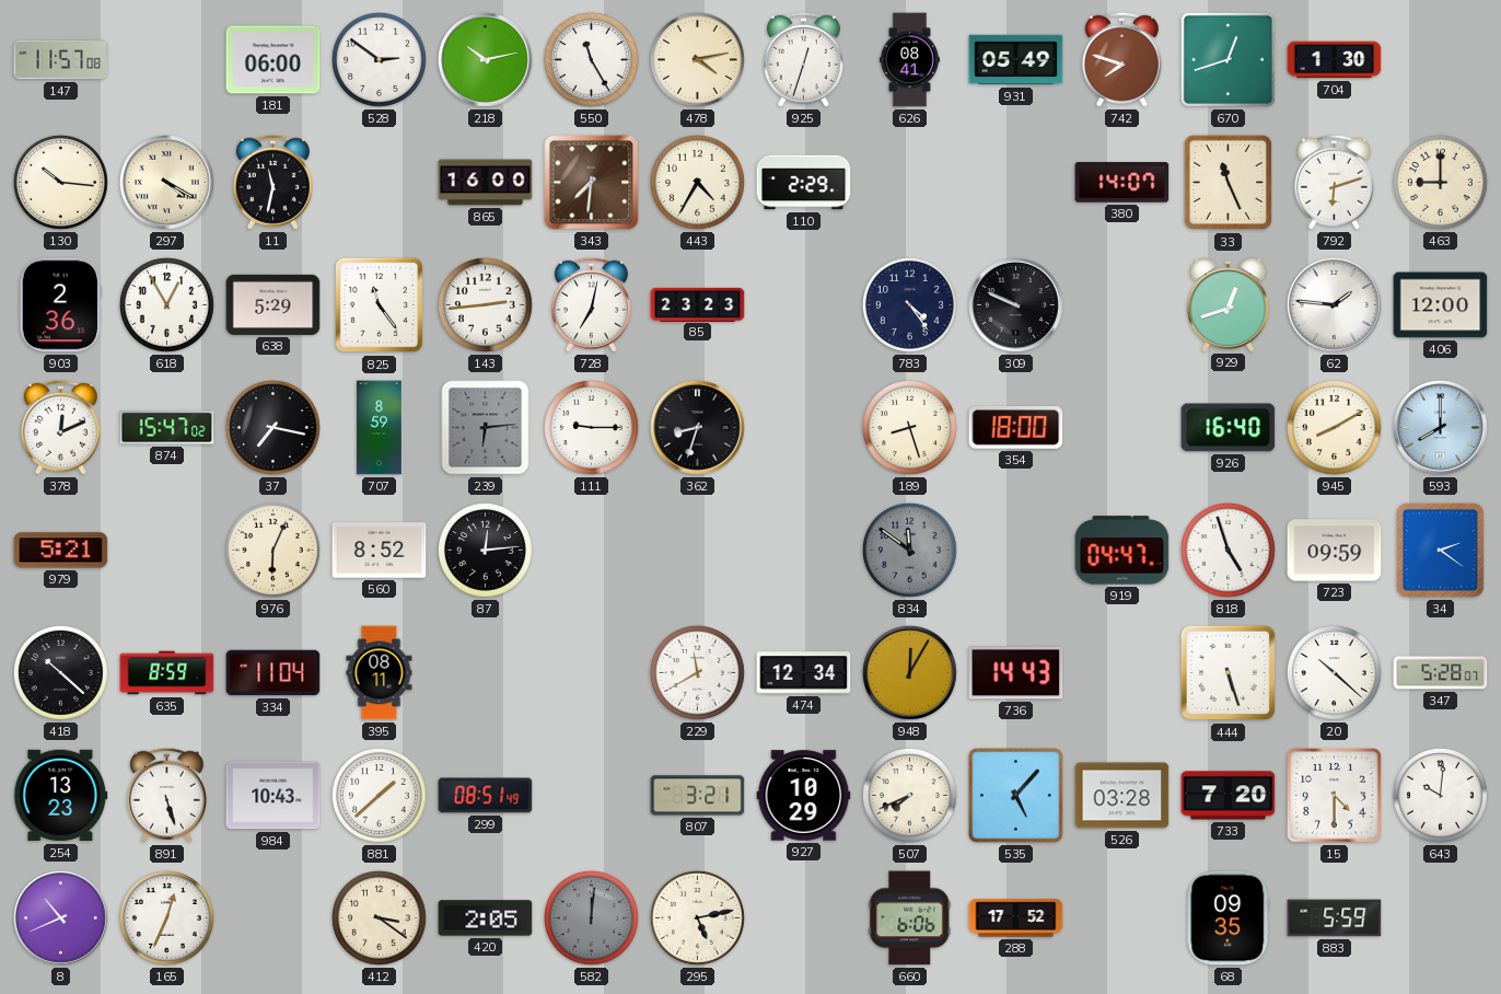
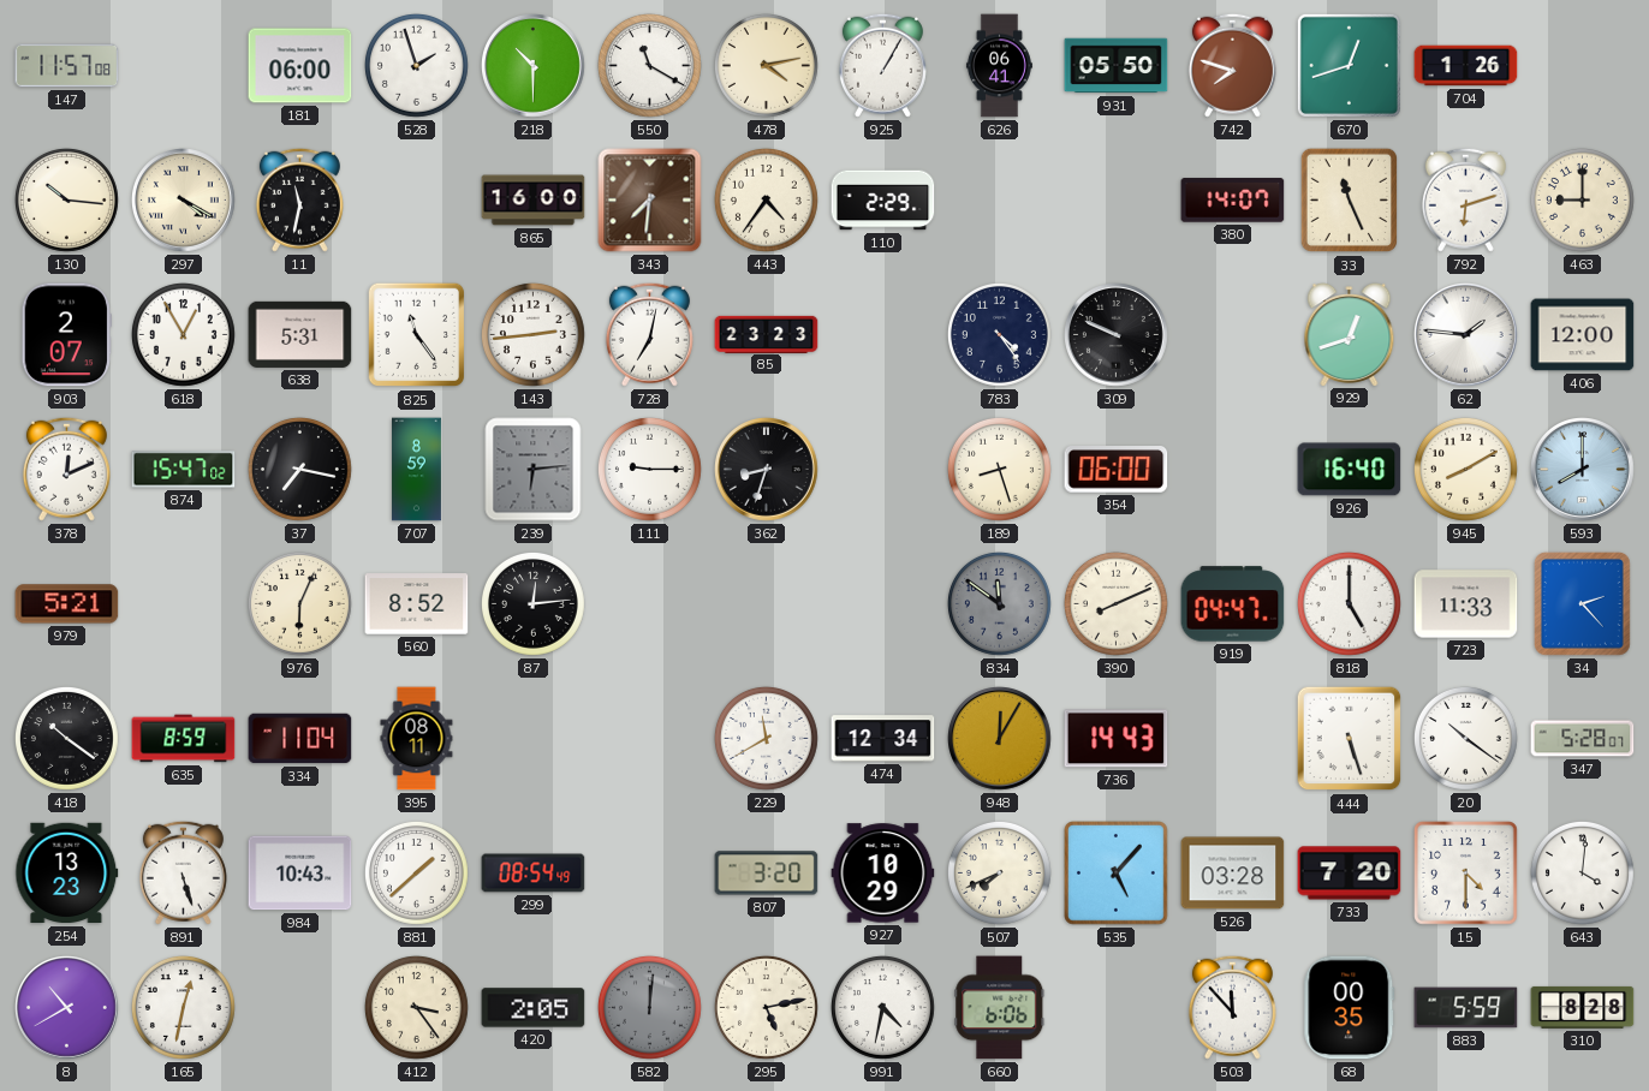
528: 2:51 -> 1:57 (416, 65)
218: 10:13 -> 10:30 (534, 66)
550: 11:25 -> 11:20 (649, 65)
925: 12:33 -> 1:05 (882, 65)
626: 08:41 -> 06:41 (999, 66)
931: 05:49 -> 05:50 (1117, 66)
704: 1:30 -> 1:26 (1466, 66)
443: 4:35 -> 4:36 (766, 199)
903: 2:36 -> 2:07 (66, 335)
638: 5:29 -> 5:31 (300, 334)
354: 18:00 -> 06:00 (1117, 470)
390: none -> 8:11 (1115, 603)
818: 4:57 -> 5:00 (1349, 603)
723: 09:59 -> 11:33 (1466, 604)
34: 2:21 -> 2:23 (1582, 604)
418: 10:22 -> 10:21 (66, 738)
20: 10:22 -> 10:21 (1465, 738)
299: 08:51 -> 08:54 (534, 874)
807: 3:21 -> 3:20 (767, 874)
643: 10:01 -> 4:01 (1582, 872)
8: 10:41 -> 10:40 (67, 1008)
165: 12:34 -> 12:32 (183, 1007)
412: 3:21 -> 3:24 (416, 1007)
991: none -> 4:32 (882, 1007)
288: 17:52 -> none (1016, 918)
503: none -> 11:53 (1232, 1007)
68: 09:35 -> 00:35 (1350, 1008)
310: none -> 8:28 (1583, 1007)
